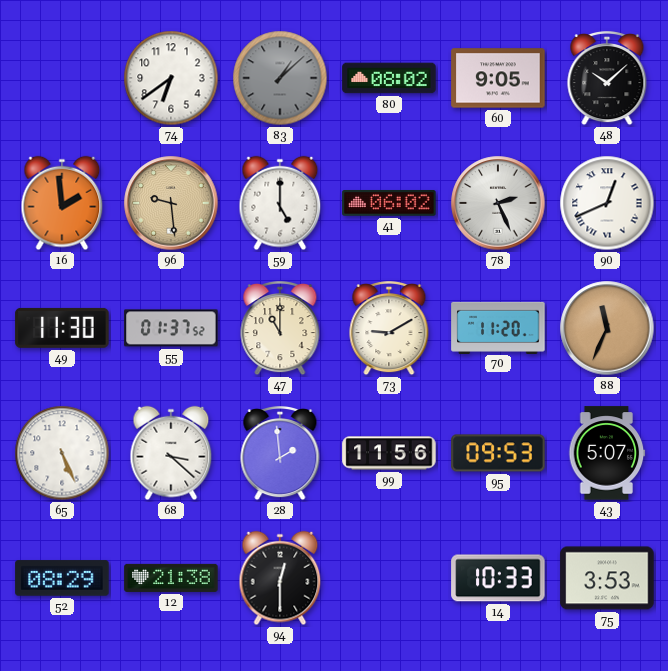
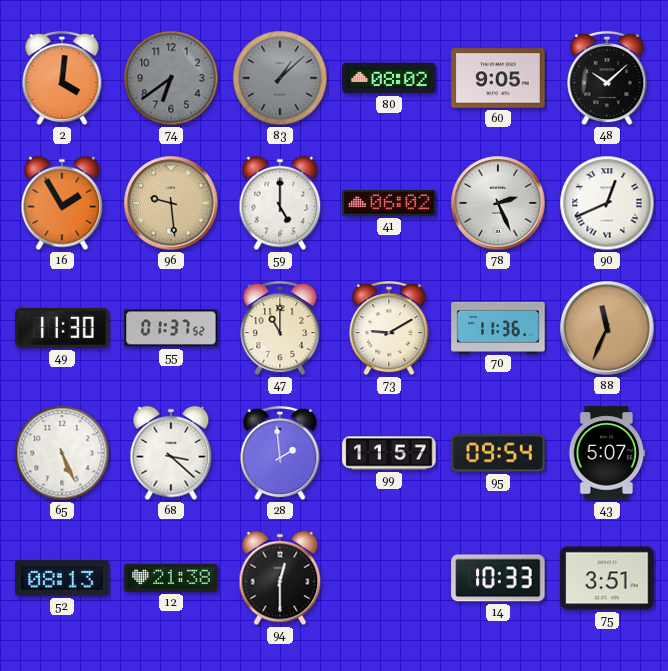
2: none -> 4:01 (62, 79)
74 dial: white -> grey (171, 78)
16: 1:59 -> 1:55 (62, 203)
70: 11:20 -> 11:36 (498, 327)
99: 11:56 -> 11:57 (389, 453)
95: 09:53 -> 09:54 (498, 453)
52: 08:29 -> 08:13 (62, 578)
75: 3:53 -> 3:51 (607, 578)
